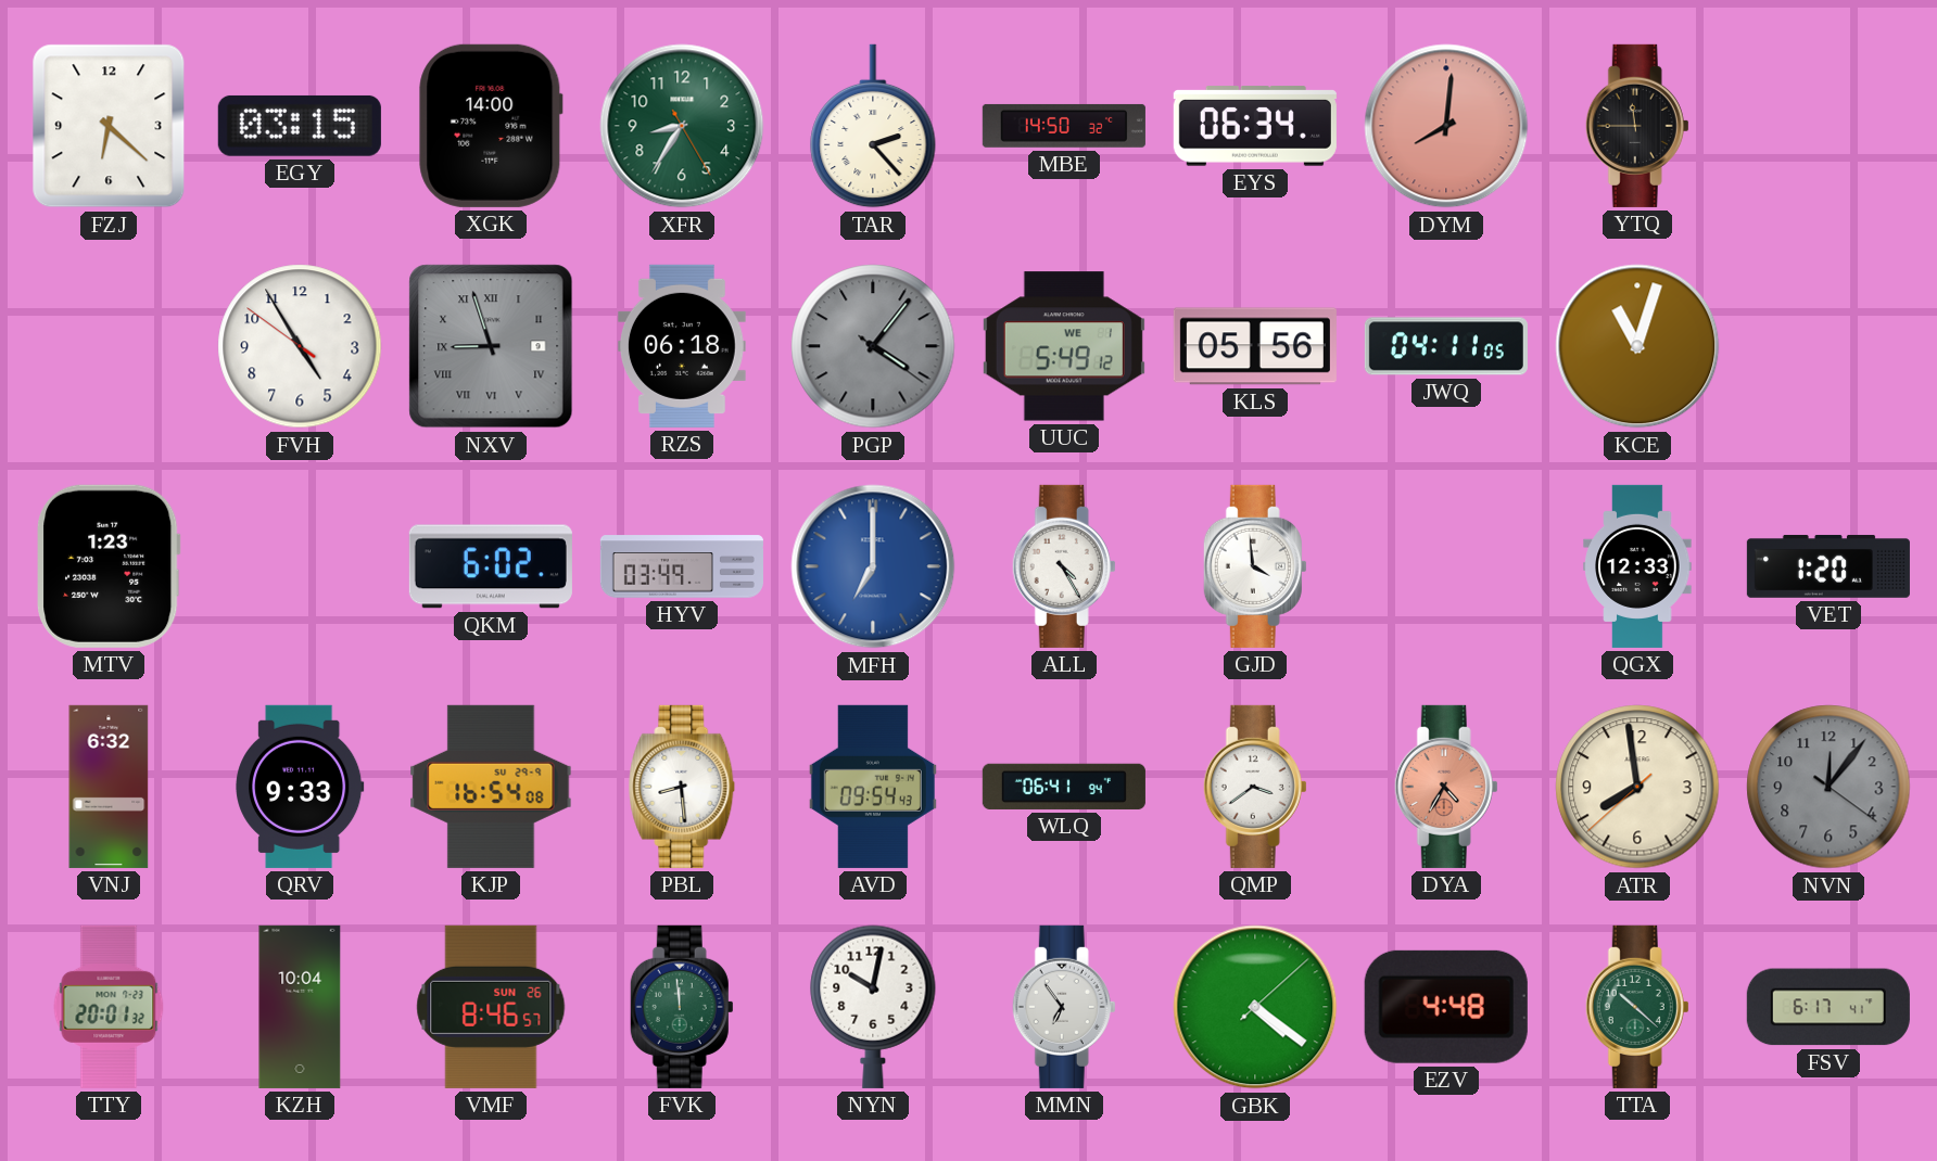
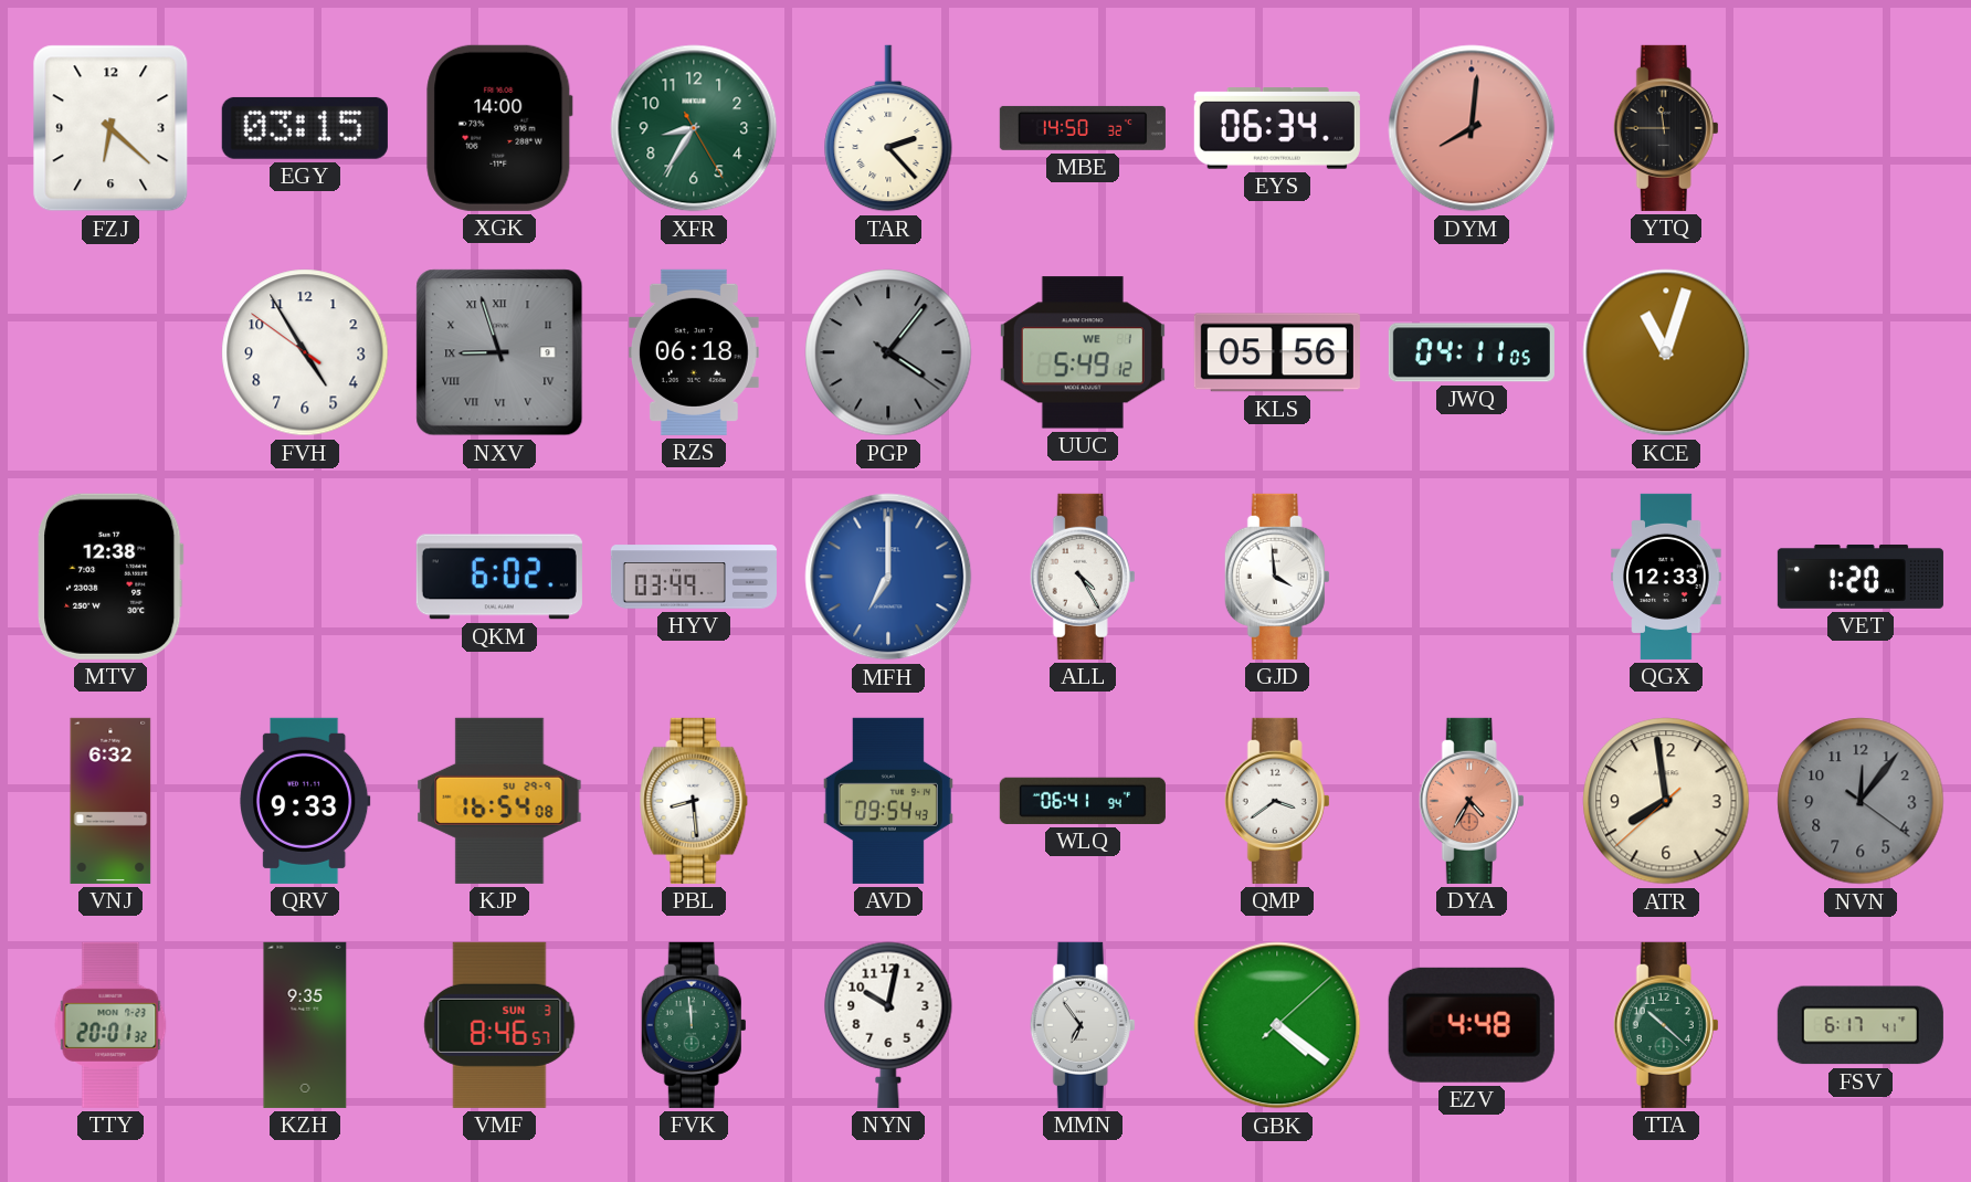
MTV: 1:23 -> 12:38 (110, 577)
KZH: 10:04 -> 9:35 (305, 1025)
VMF date: SUN 26 -> SUN 3 (499, 1025)
